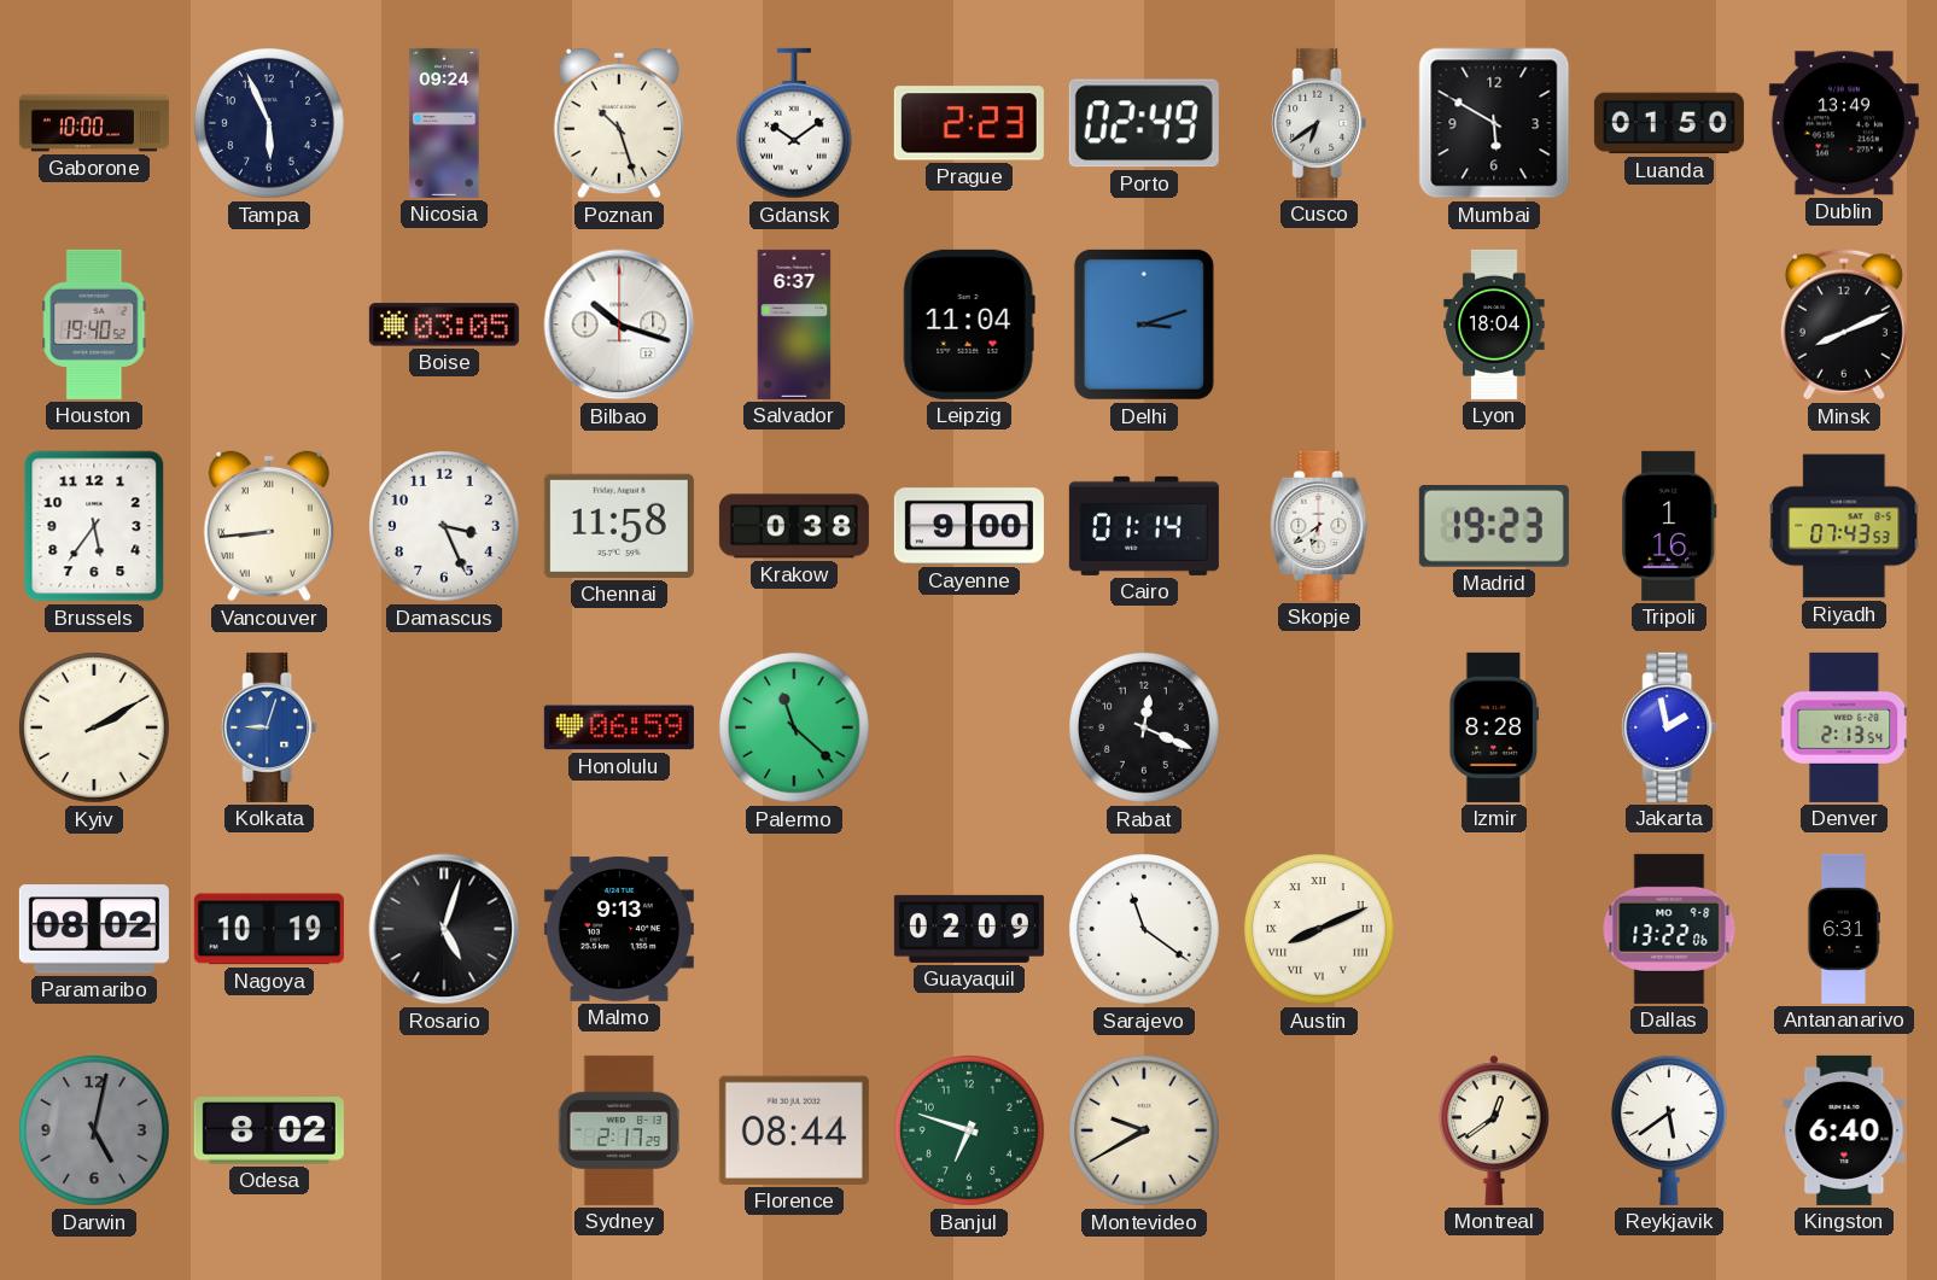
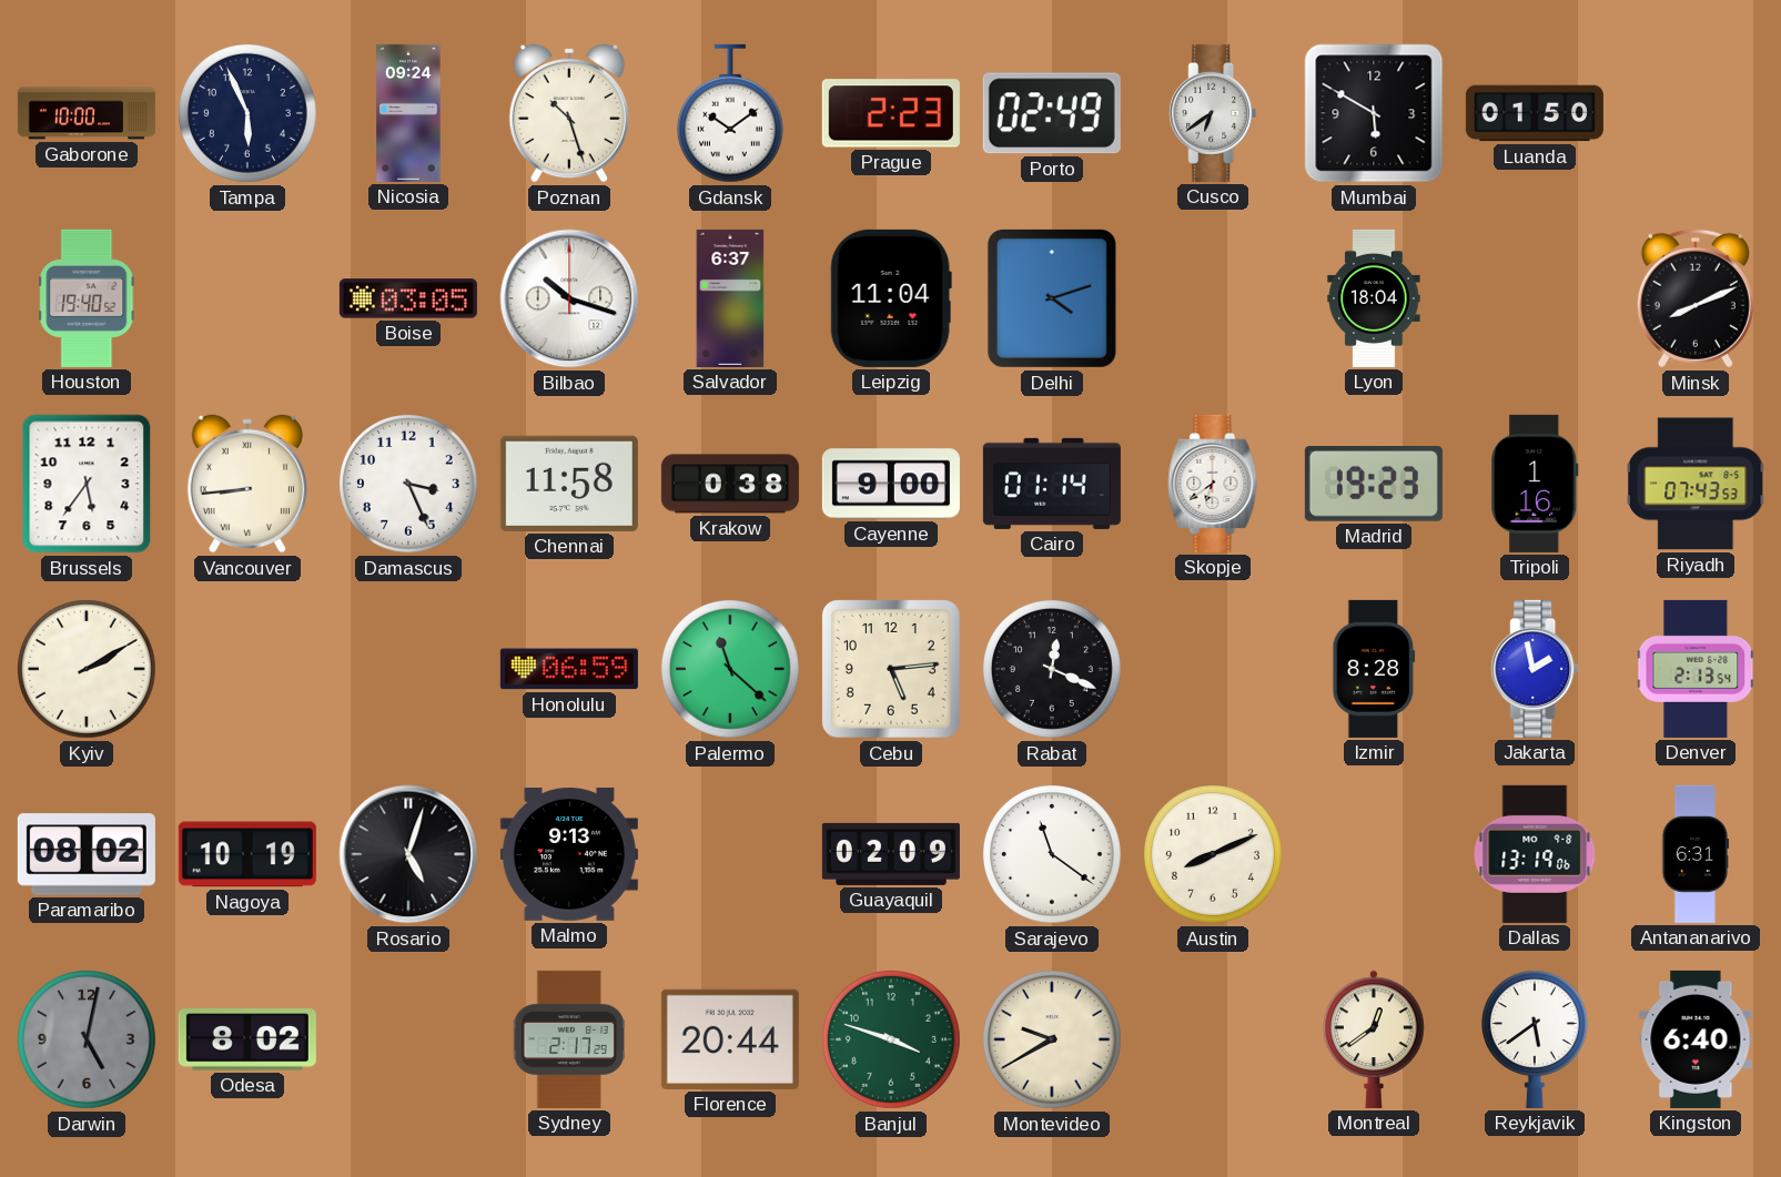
Dublin: 13:49 -> none (1844, 123)
Delhi: 3:12 -> 4:12 (1052, 298)
Kolkata: 9:03 -> none (269, 727)
Cebu: none -> 5:14 (891, 669)
Austin numerals: Roman -> Arabic (1214, 855)
Dallas: 13:22 -> 13:19 (1535, 854)
Florence: 08:44 -> 20:44 (730, 1039)
Banjul: 6:48 -> 3:48 (892, 1041)
